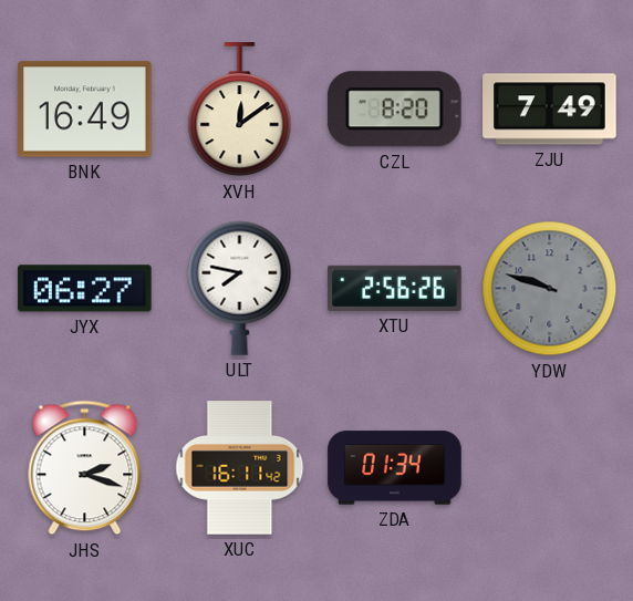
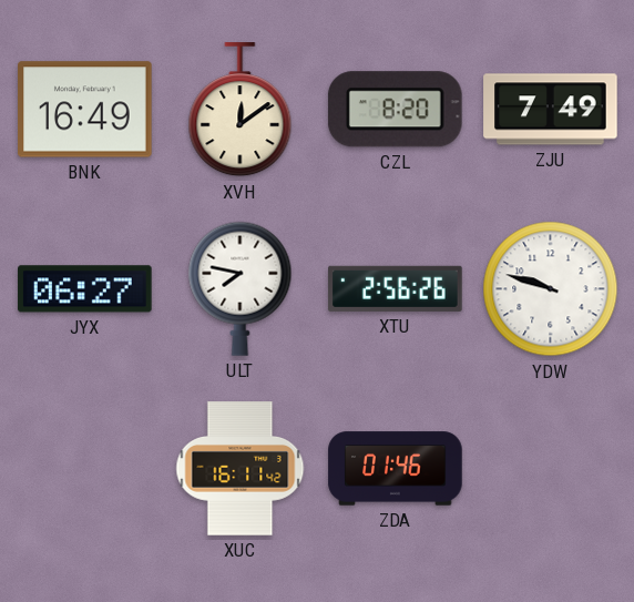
YDW dial: grey -> white (551, 289)
JHS: 2:18 -> none (85, 468)
ZDA: 01:34 -> 01:46 (396, 469)
